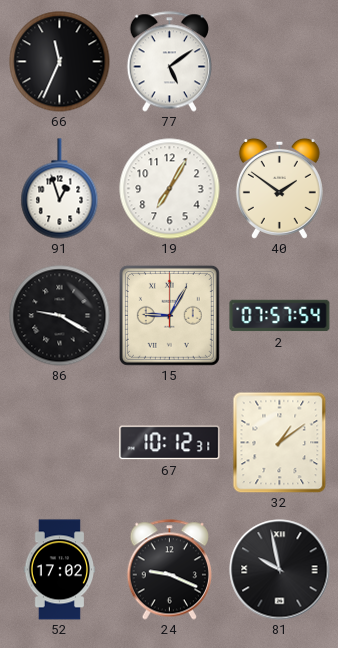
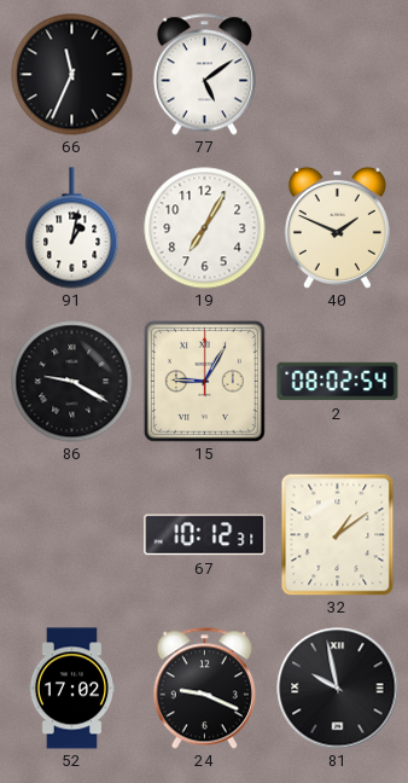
91: 12:57 -> 1:02 (72, 228)
40: 1:51 -> 1:49 (337, 227)
2: 07:57 -> 08:02 (338, 382)
